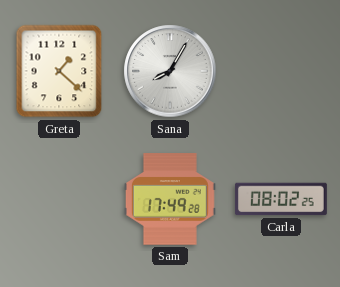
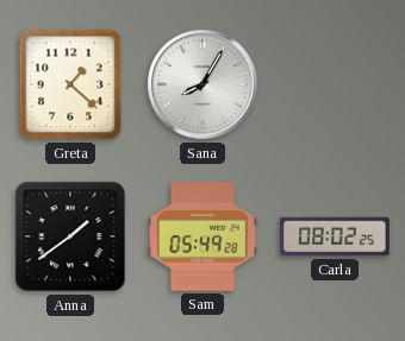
Anna: none -> 1:39 (70, 236)
Sam: 17:49 -> 05:49 (202, 236)
